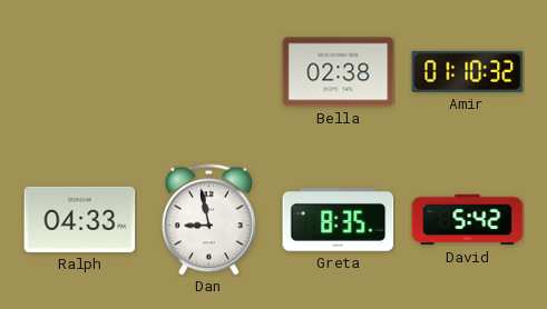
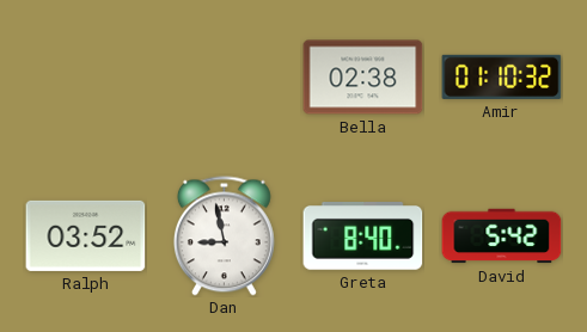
Ralph: 04:33 -> 03:52 (86, 235)
Greta: 8:35 -> 8:40 (363, 236)
